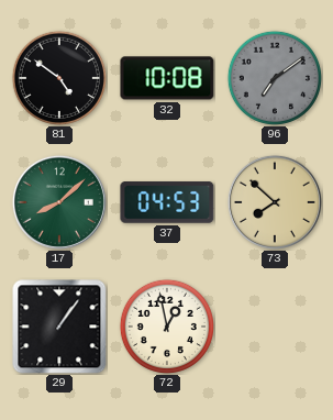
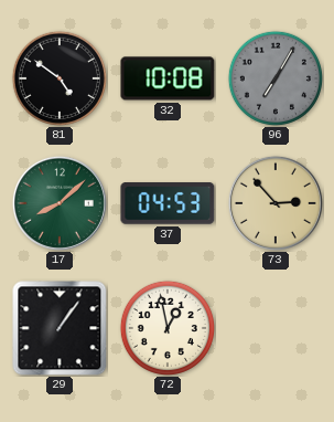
96: 7:09 -> 7:05 (276, 78)
73: 7:52 -> 2:53 (276, 203)
